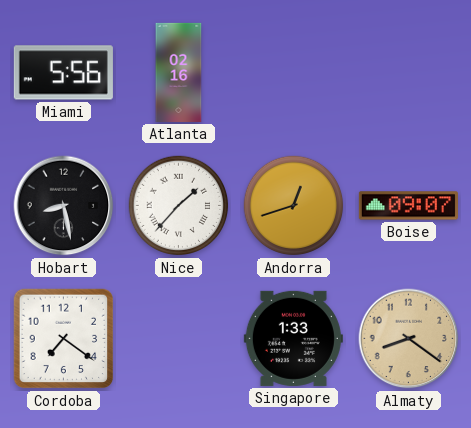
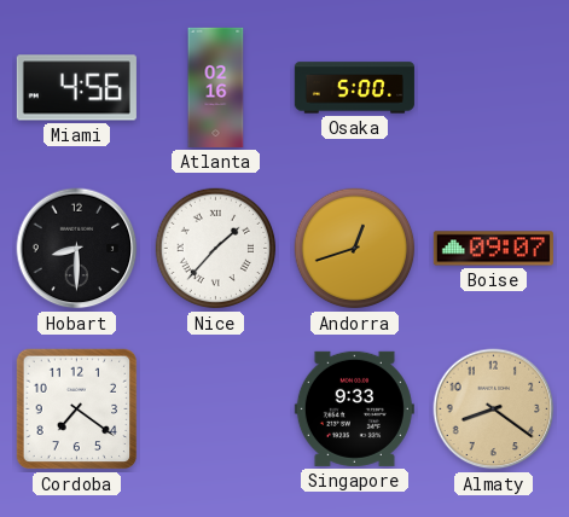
Miami: 5:56 -> 4:56 (76, 88)
Osaka: none -> 5:00 (354, 88)
Hobart: 8:28 -> 8:30 (77, 249)
Singapore: 1:33 -> 9:33 (354, 408)
